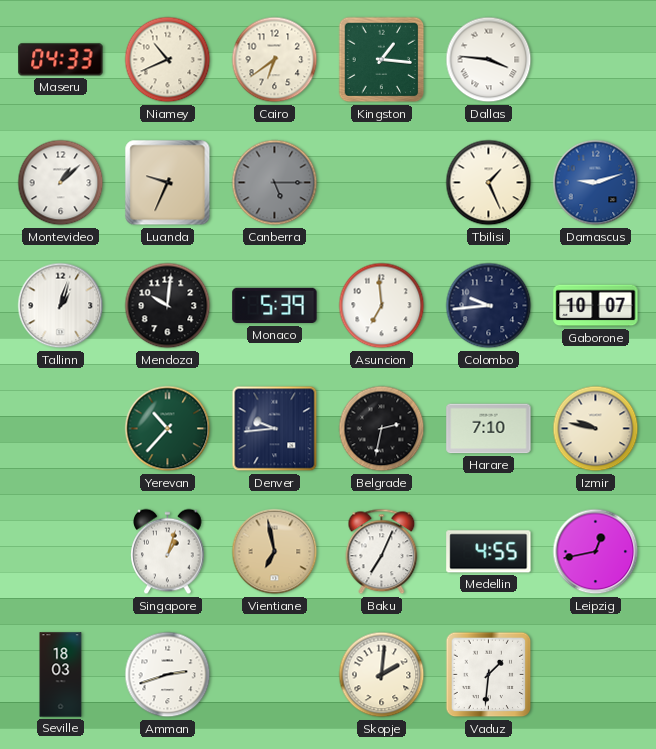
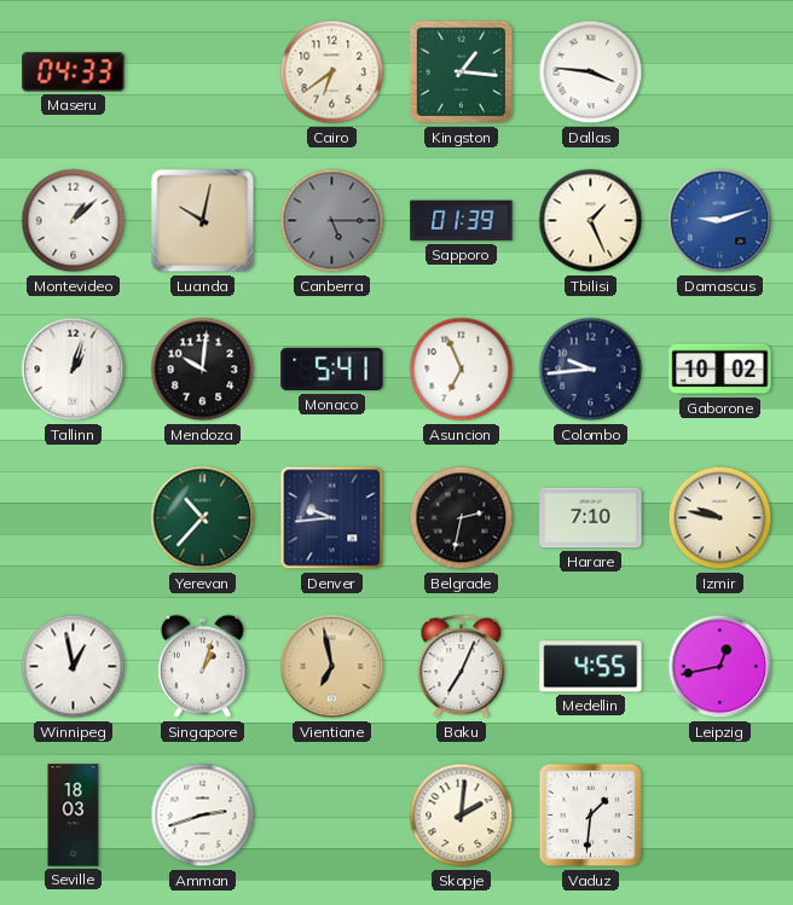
Niamey: 10:41 -> none (168, 60)
Luanda: 9:34 -> 10:02 (203, 221)
Sapporo: none -> 01:39 (462, 221)
Monaco: 5:39 -> 5:41 (332, 370)
Asuncion: 6:59 -> 6:56 (462, 370)
Gaborone: 10:07 -> 10:02 (720, 370)
Winnipeg: none -> 12:58 (74, 667)
